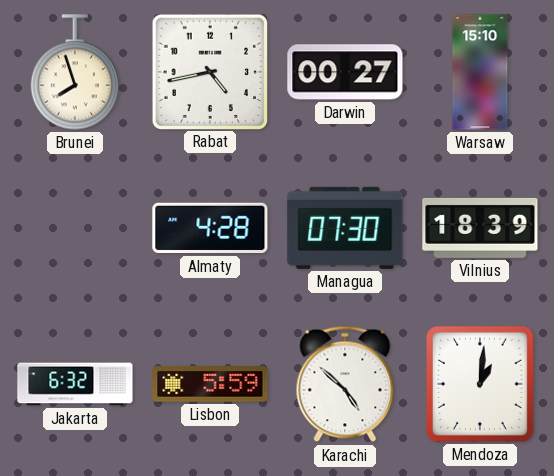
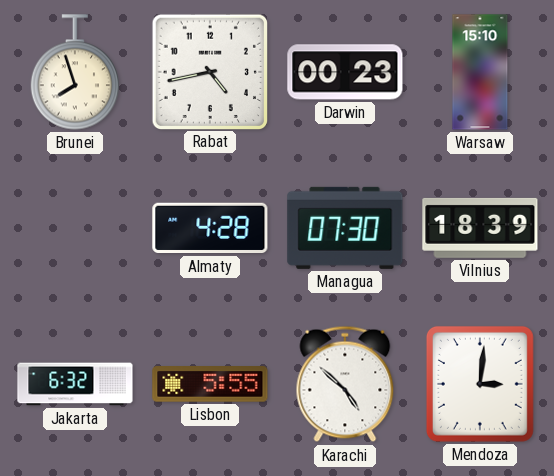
Darwin: 00:27 -> 00:23 (345, 72)
Lisbon: 5:59 -> 5:55 (210, 384)
Mendoza: 1:01 -> 3:01 (480, 384)
